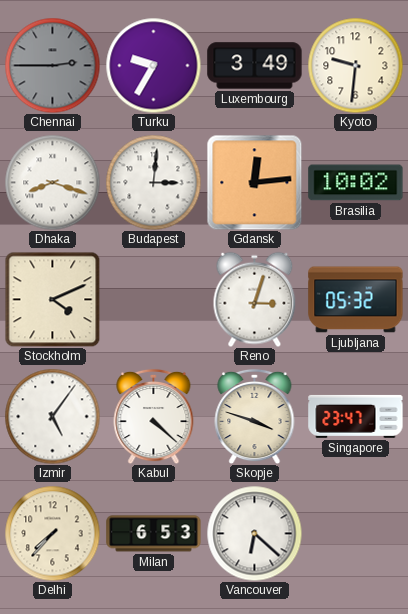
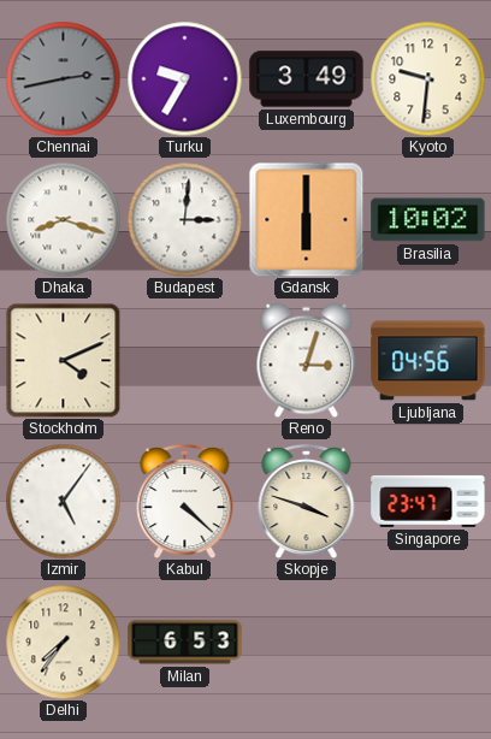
Chennai: 2:45 -> 2:43 (63, 78)
Gdansk: 12:14 -> 6:00 (306, 219)
Ljubljana: 05:32 -> 04:56 (428, 361)
Delhi: 7:37 -> 7:36 (63, 642)
Vancouver: 6:22 -> none (254, 533)
